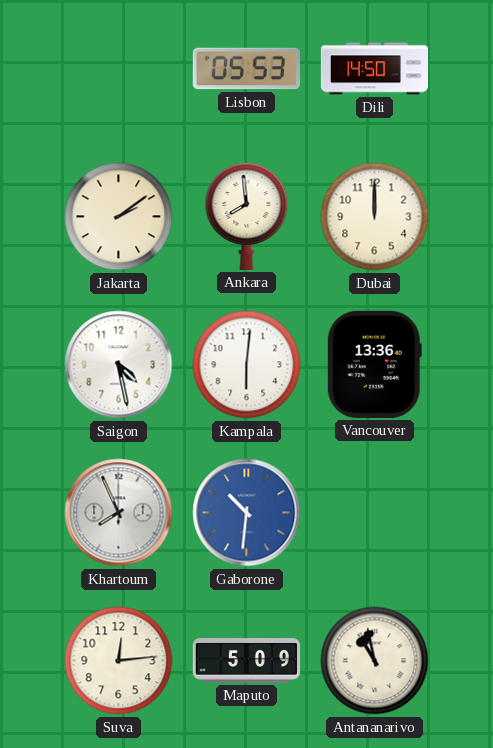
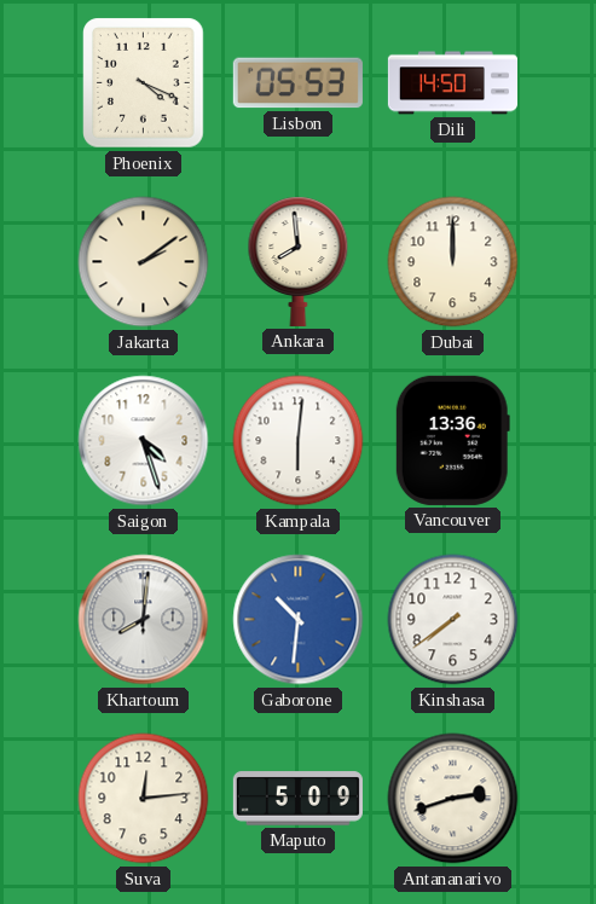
Phoenix: none -> 4:19 (144, 83)
Saigon: 4:28 -> 4:27 (144, 441)
Khartoum: 7:56 -> 8:01 (144, 620)
Kinshasa: none -> 7:39 (453, 620)
Antananarivo: 10:58 -> 2:42 (453, 799)
